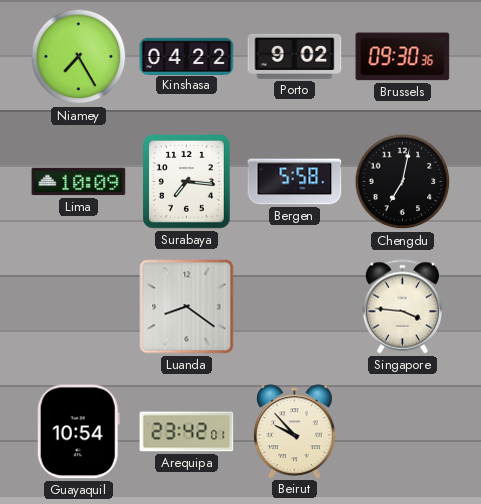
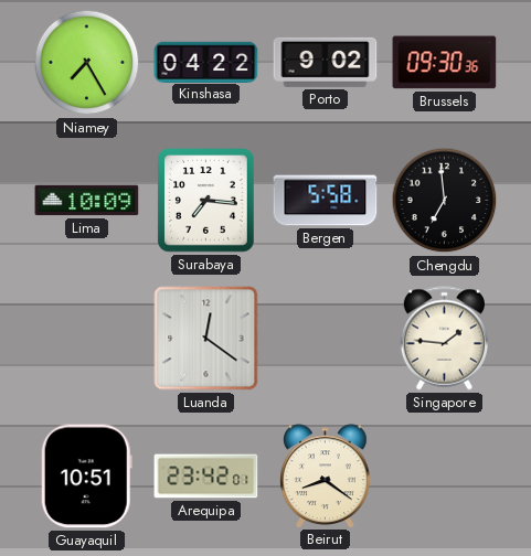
Chengdu: 7:02 -> 6:59 (445, 201)
Luanda: 8:21 -> 12:21 (206, 339)
Singapore: 3:46 -> 1:46 (444, 339)
Guayaquil: 10:54 -> 10:51 (86, 477)
Beirut: 9:53 -> 8:21 (326, 475)
